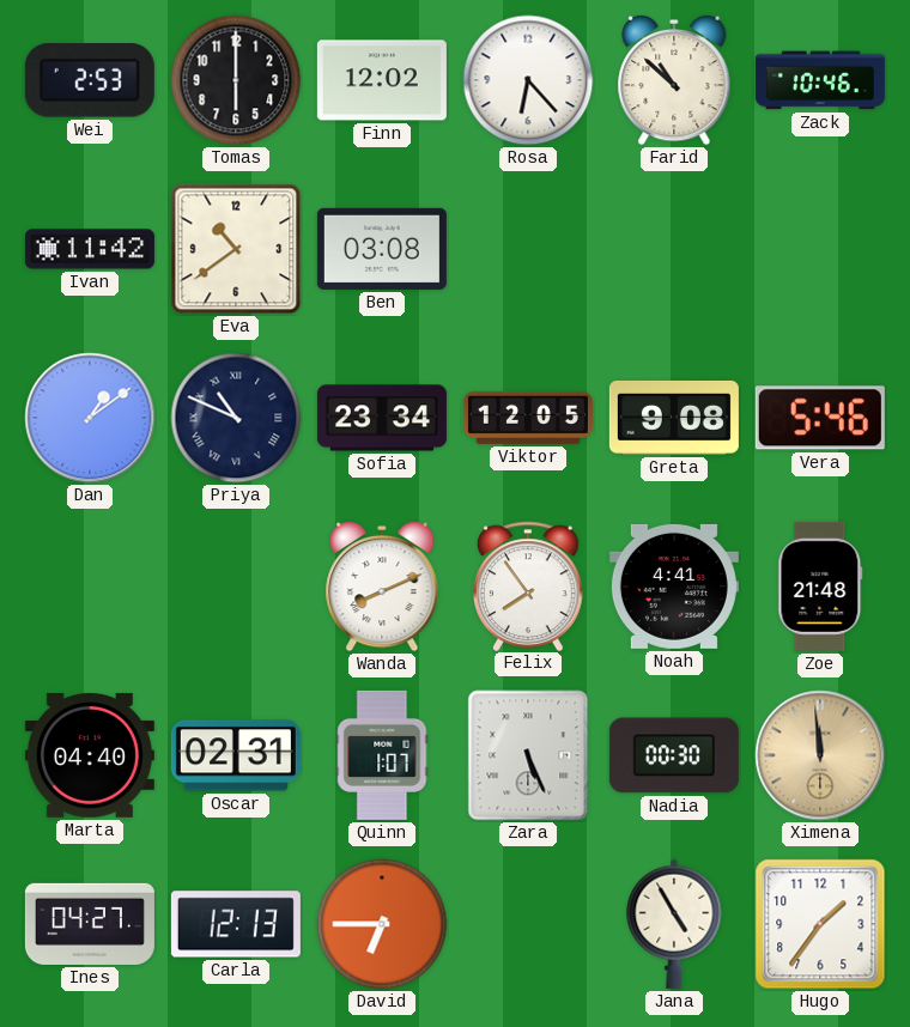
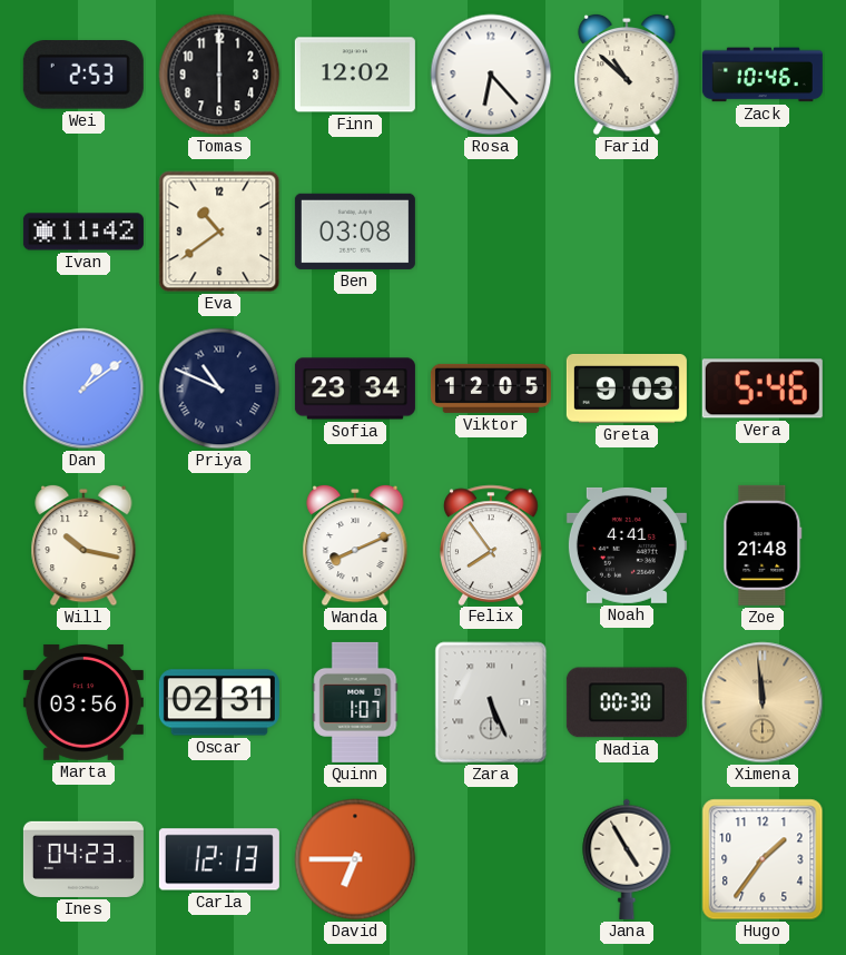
Greta: 9:08 -> 9:03 (627, 388)
Will: none -> 10:17 (83, 545)
Marta: 04:40 -> 03:56 (83, 702)
Ines: 04:27 -> 04:23 (83, 859)
